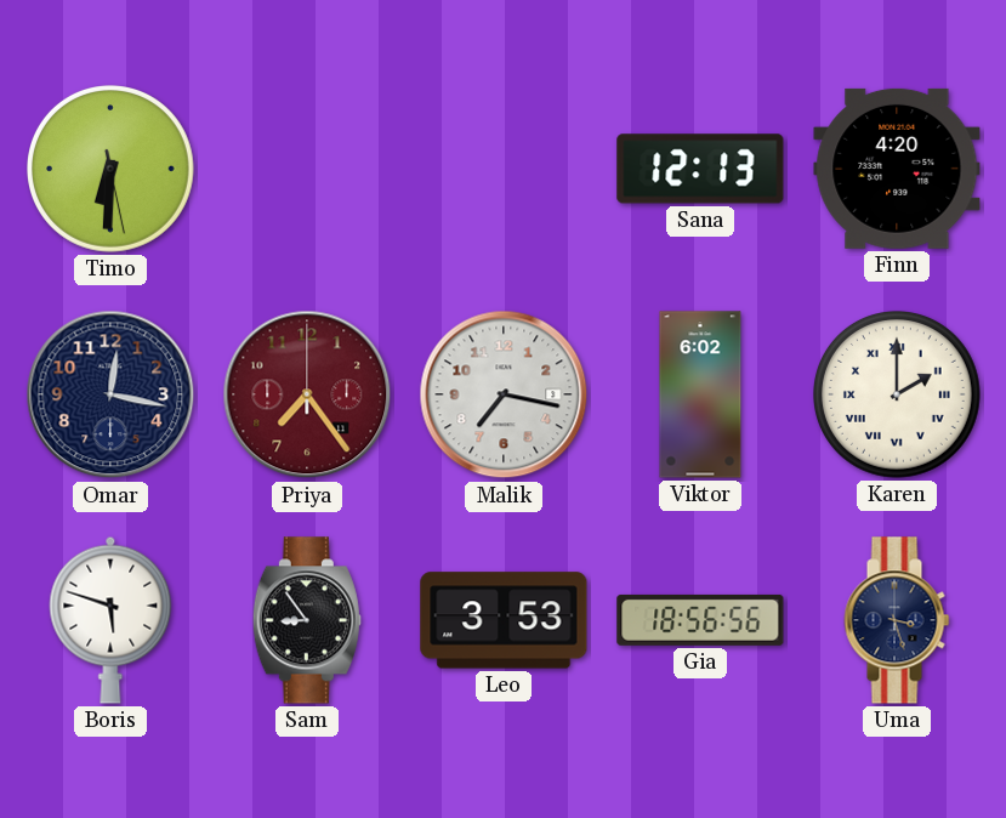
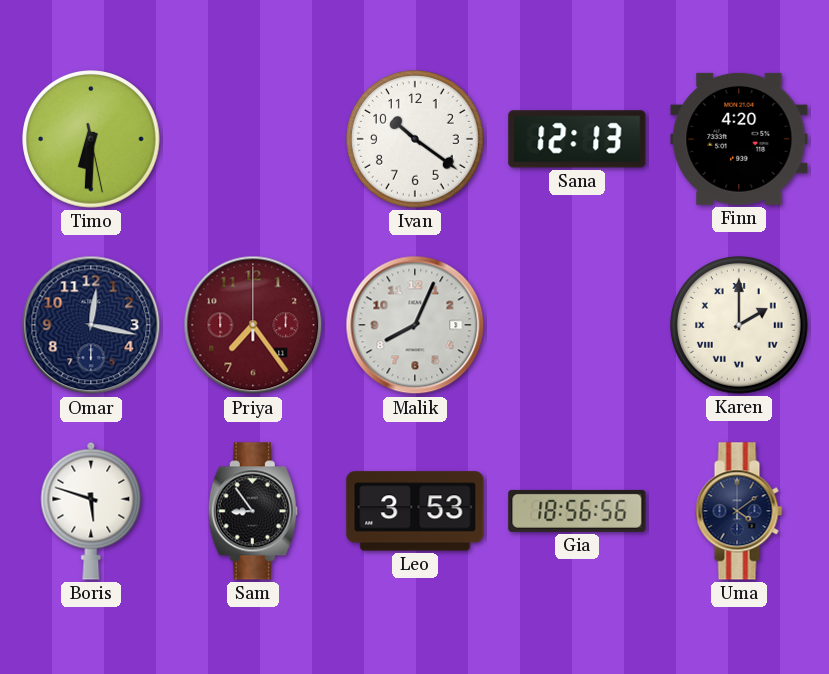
Ivan: none -> 10:21 (416, 140)
Malik: 7:17 -> 8:04 (415, 325)
Viktor: 6:02 -> none (700, 394)
Uma: 3:27 -> 4:09 (739, 511)
